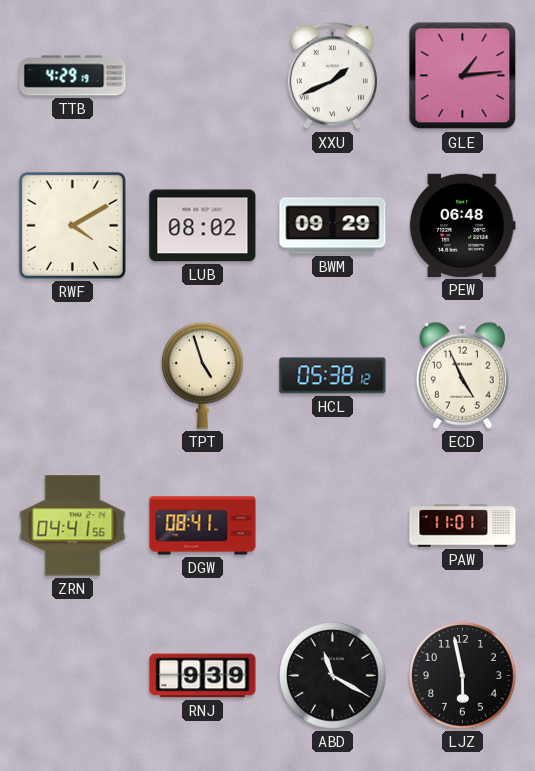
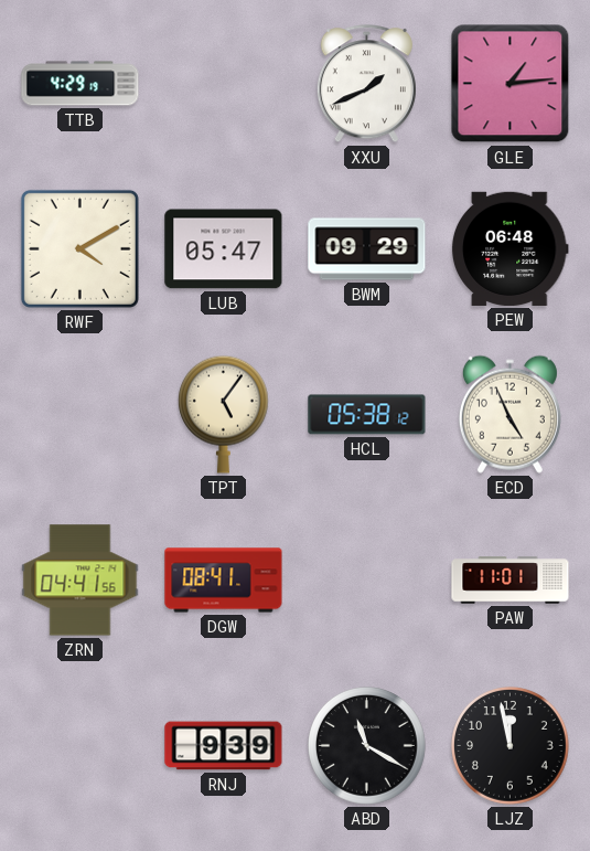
LUB: 08:02 -> 05:47 (224, 249)
TPT: 4:57 -> 5:06 (223, 414)
LJZ: 5:58 -> 11:58 (511, 746)
